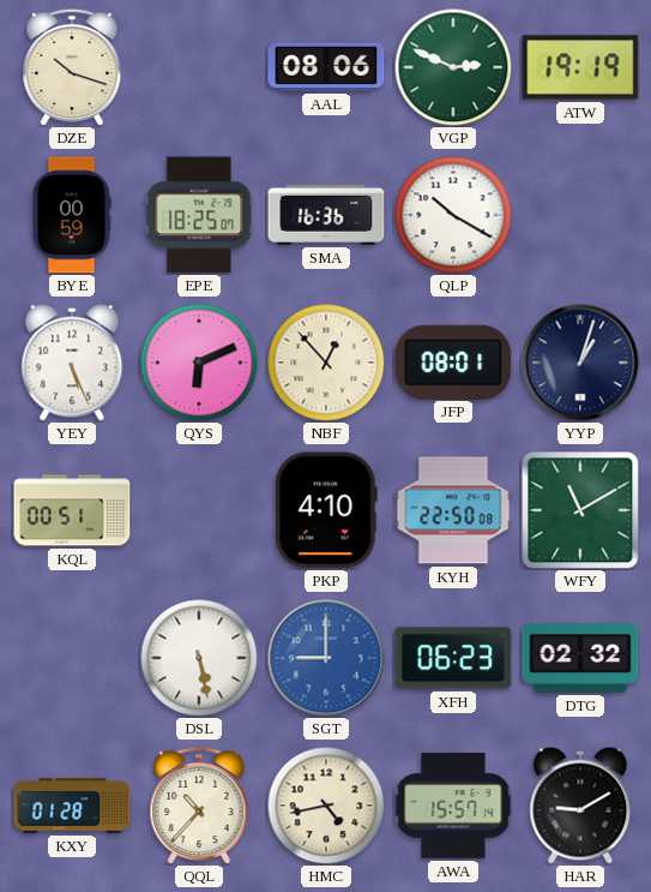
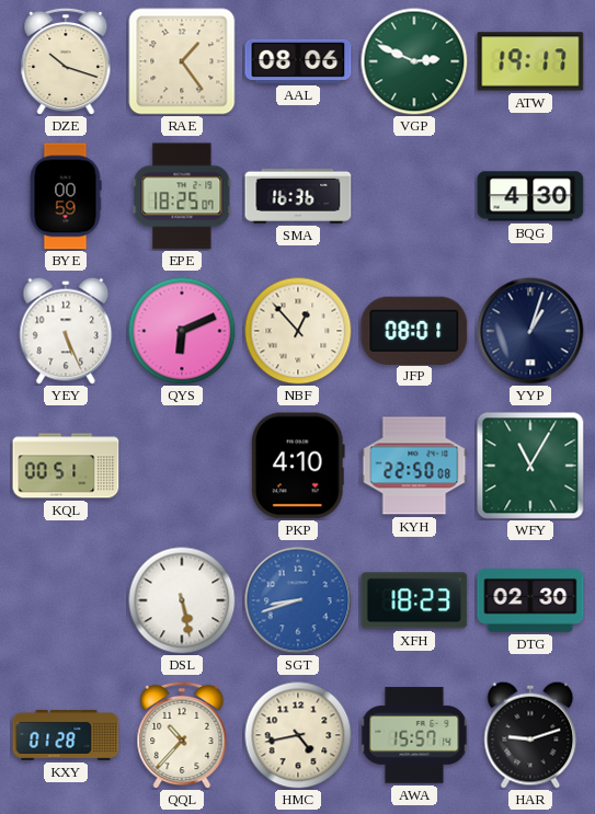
RAE: none -> 1:24 (182, 61)
ATW: 19:19 -> 19:17 (530, 61)
QLP: 10:20 -> none (453, 215)
BQG: none -> 4:30 (530, 196)
WFY: 11:10 -> 11:05 (530, 466)
SGT: 9:00 -> 8:42 (298, 600)
XFH: 06:23 -> 18:23 (414, 600)
DTG: 02:32 -> 02:30 (530, 601)
HAR: 9:10 -> 9:12 (530, 735)
